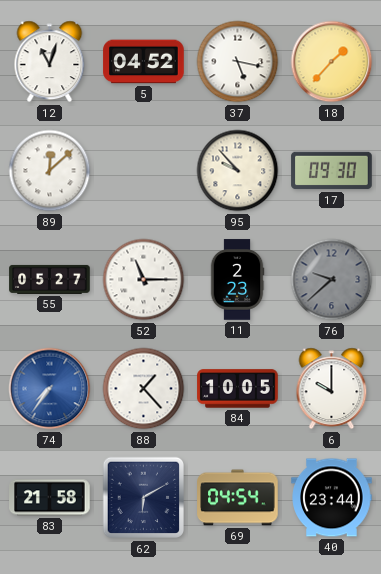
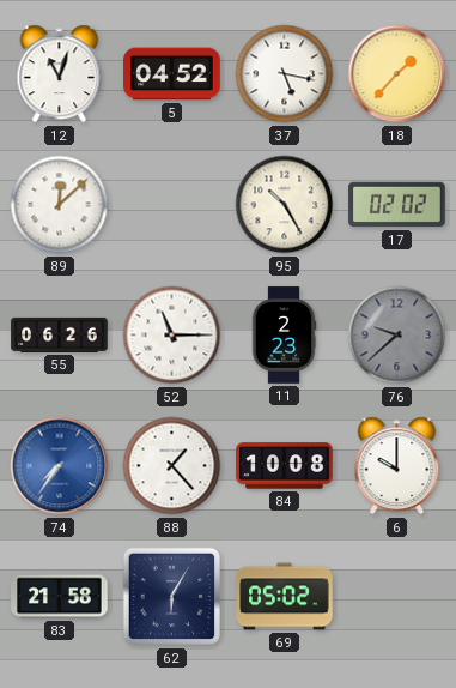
95: 9:53 -> 10:25 (285, 205)
17: 09:30 -> 02:02 (397, 205)
55: 05:27 -> 06:26 (60, 334)
84: 10:05 -> 10:08 (285, 466)
62: 6:10 -> 6:05 (172, 597)
69: 04:54 -> 05:02 (285, 597)
40: 23:44 -> none (332, 498)
